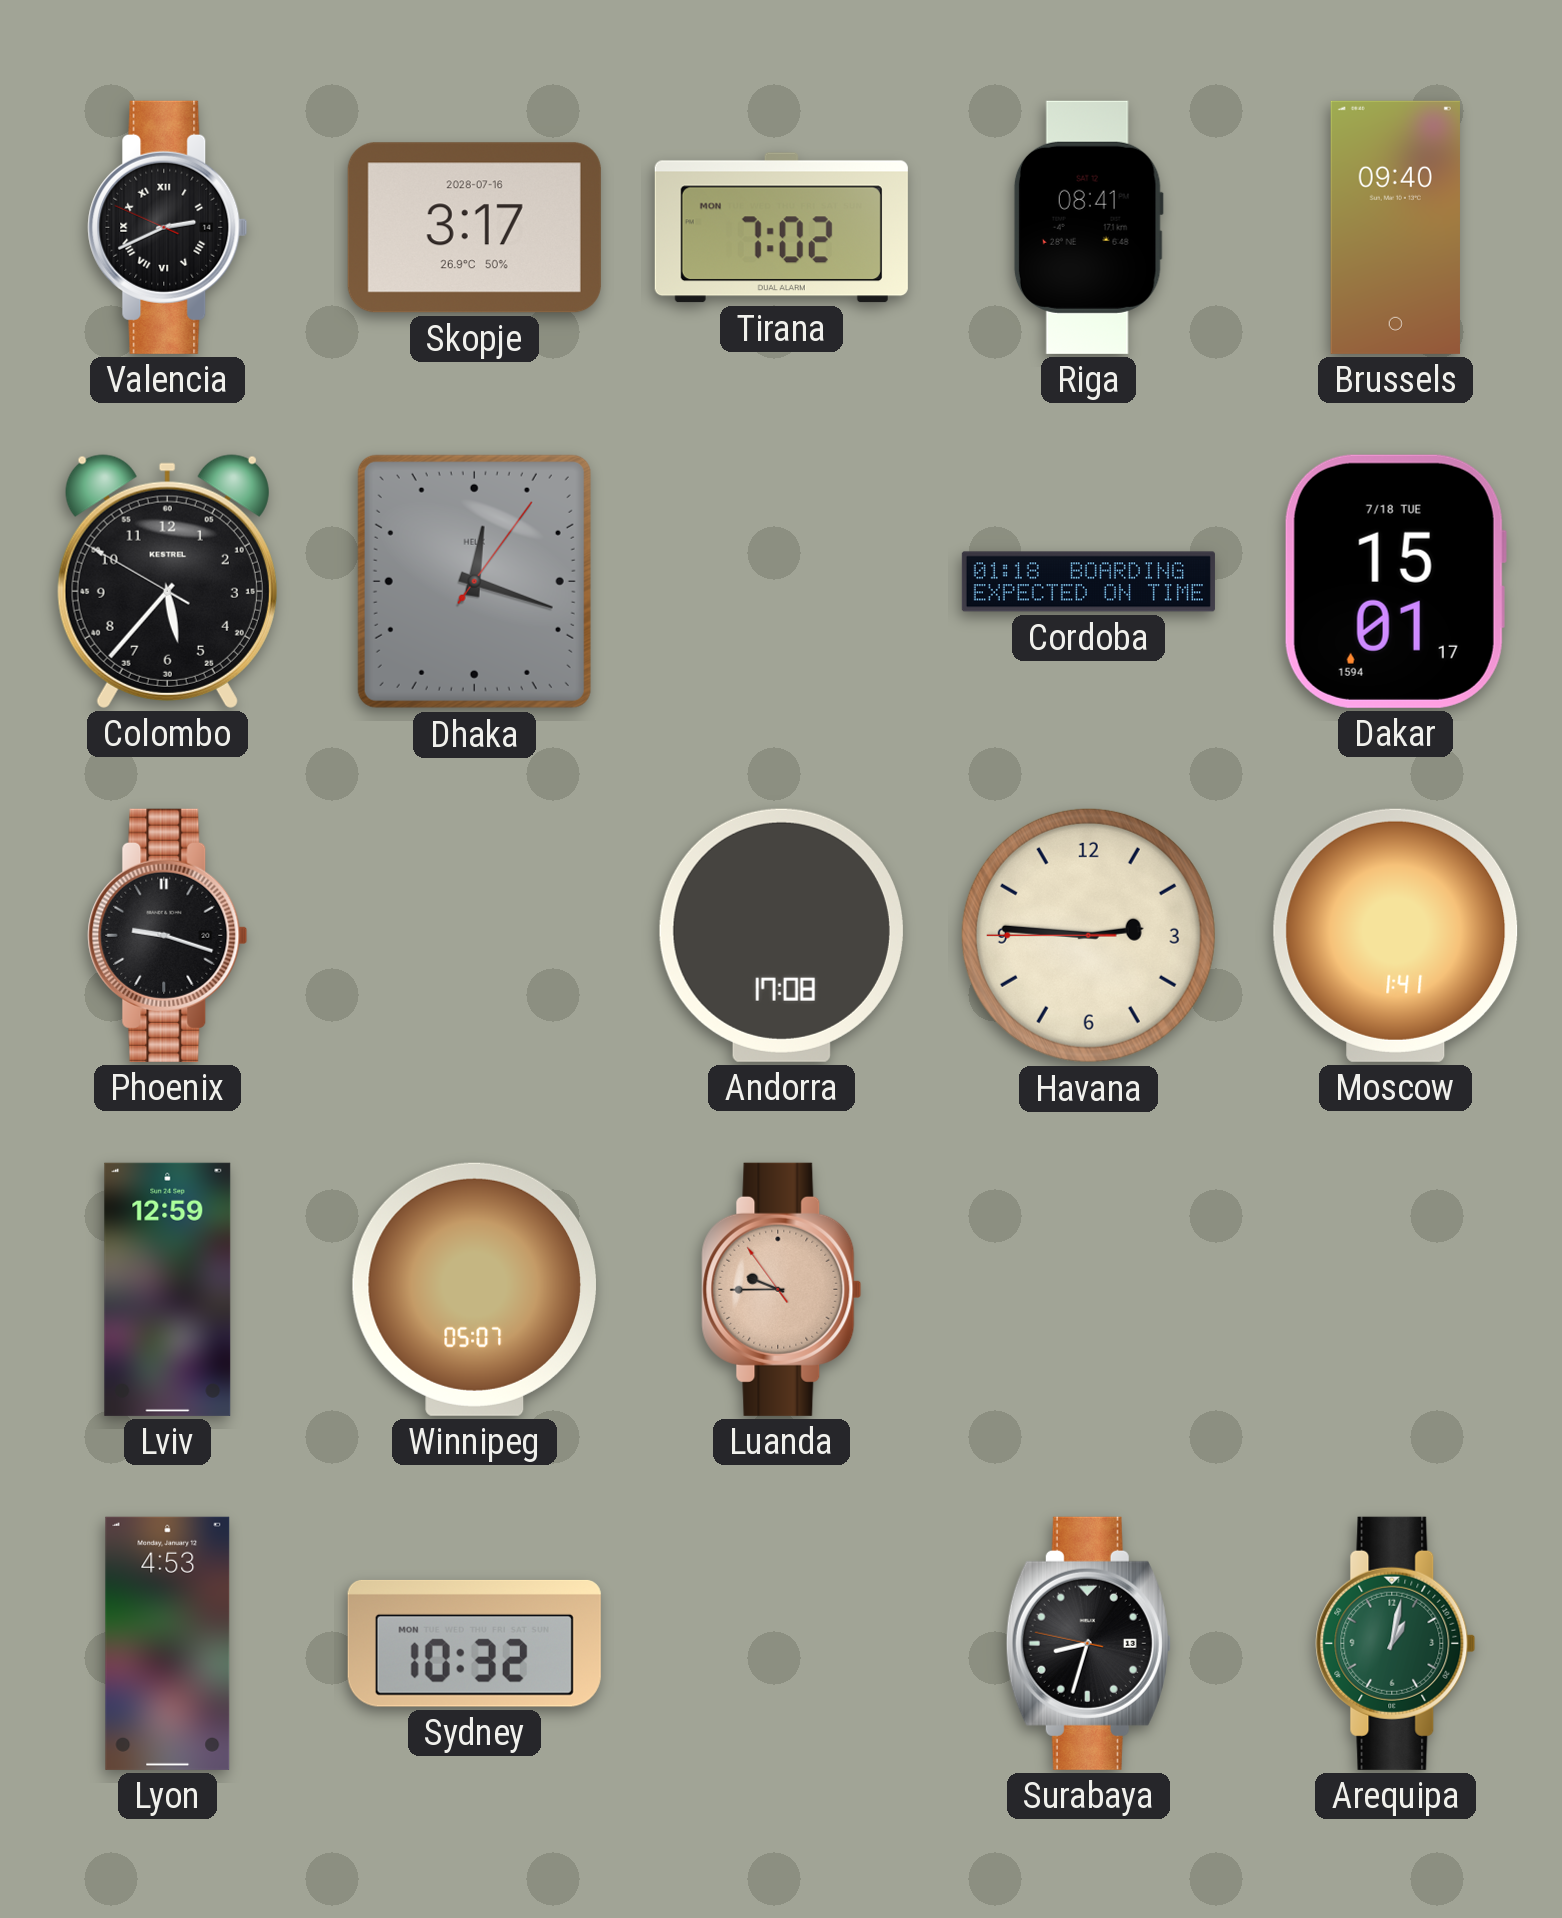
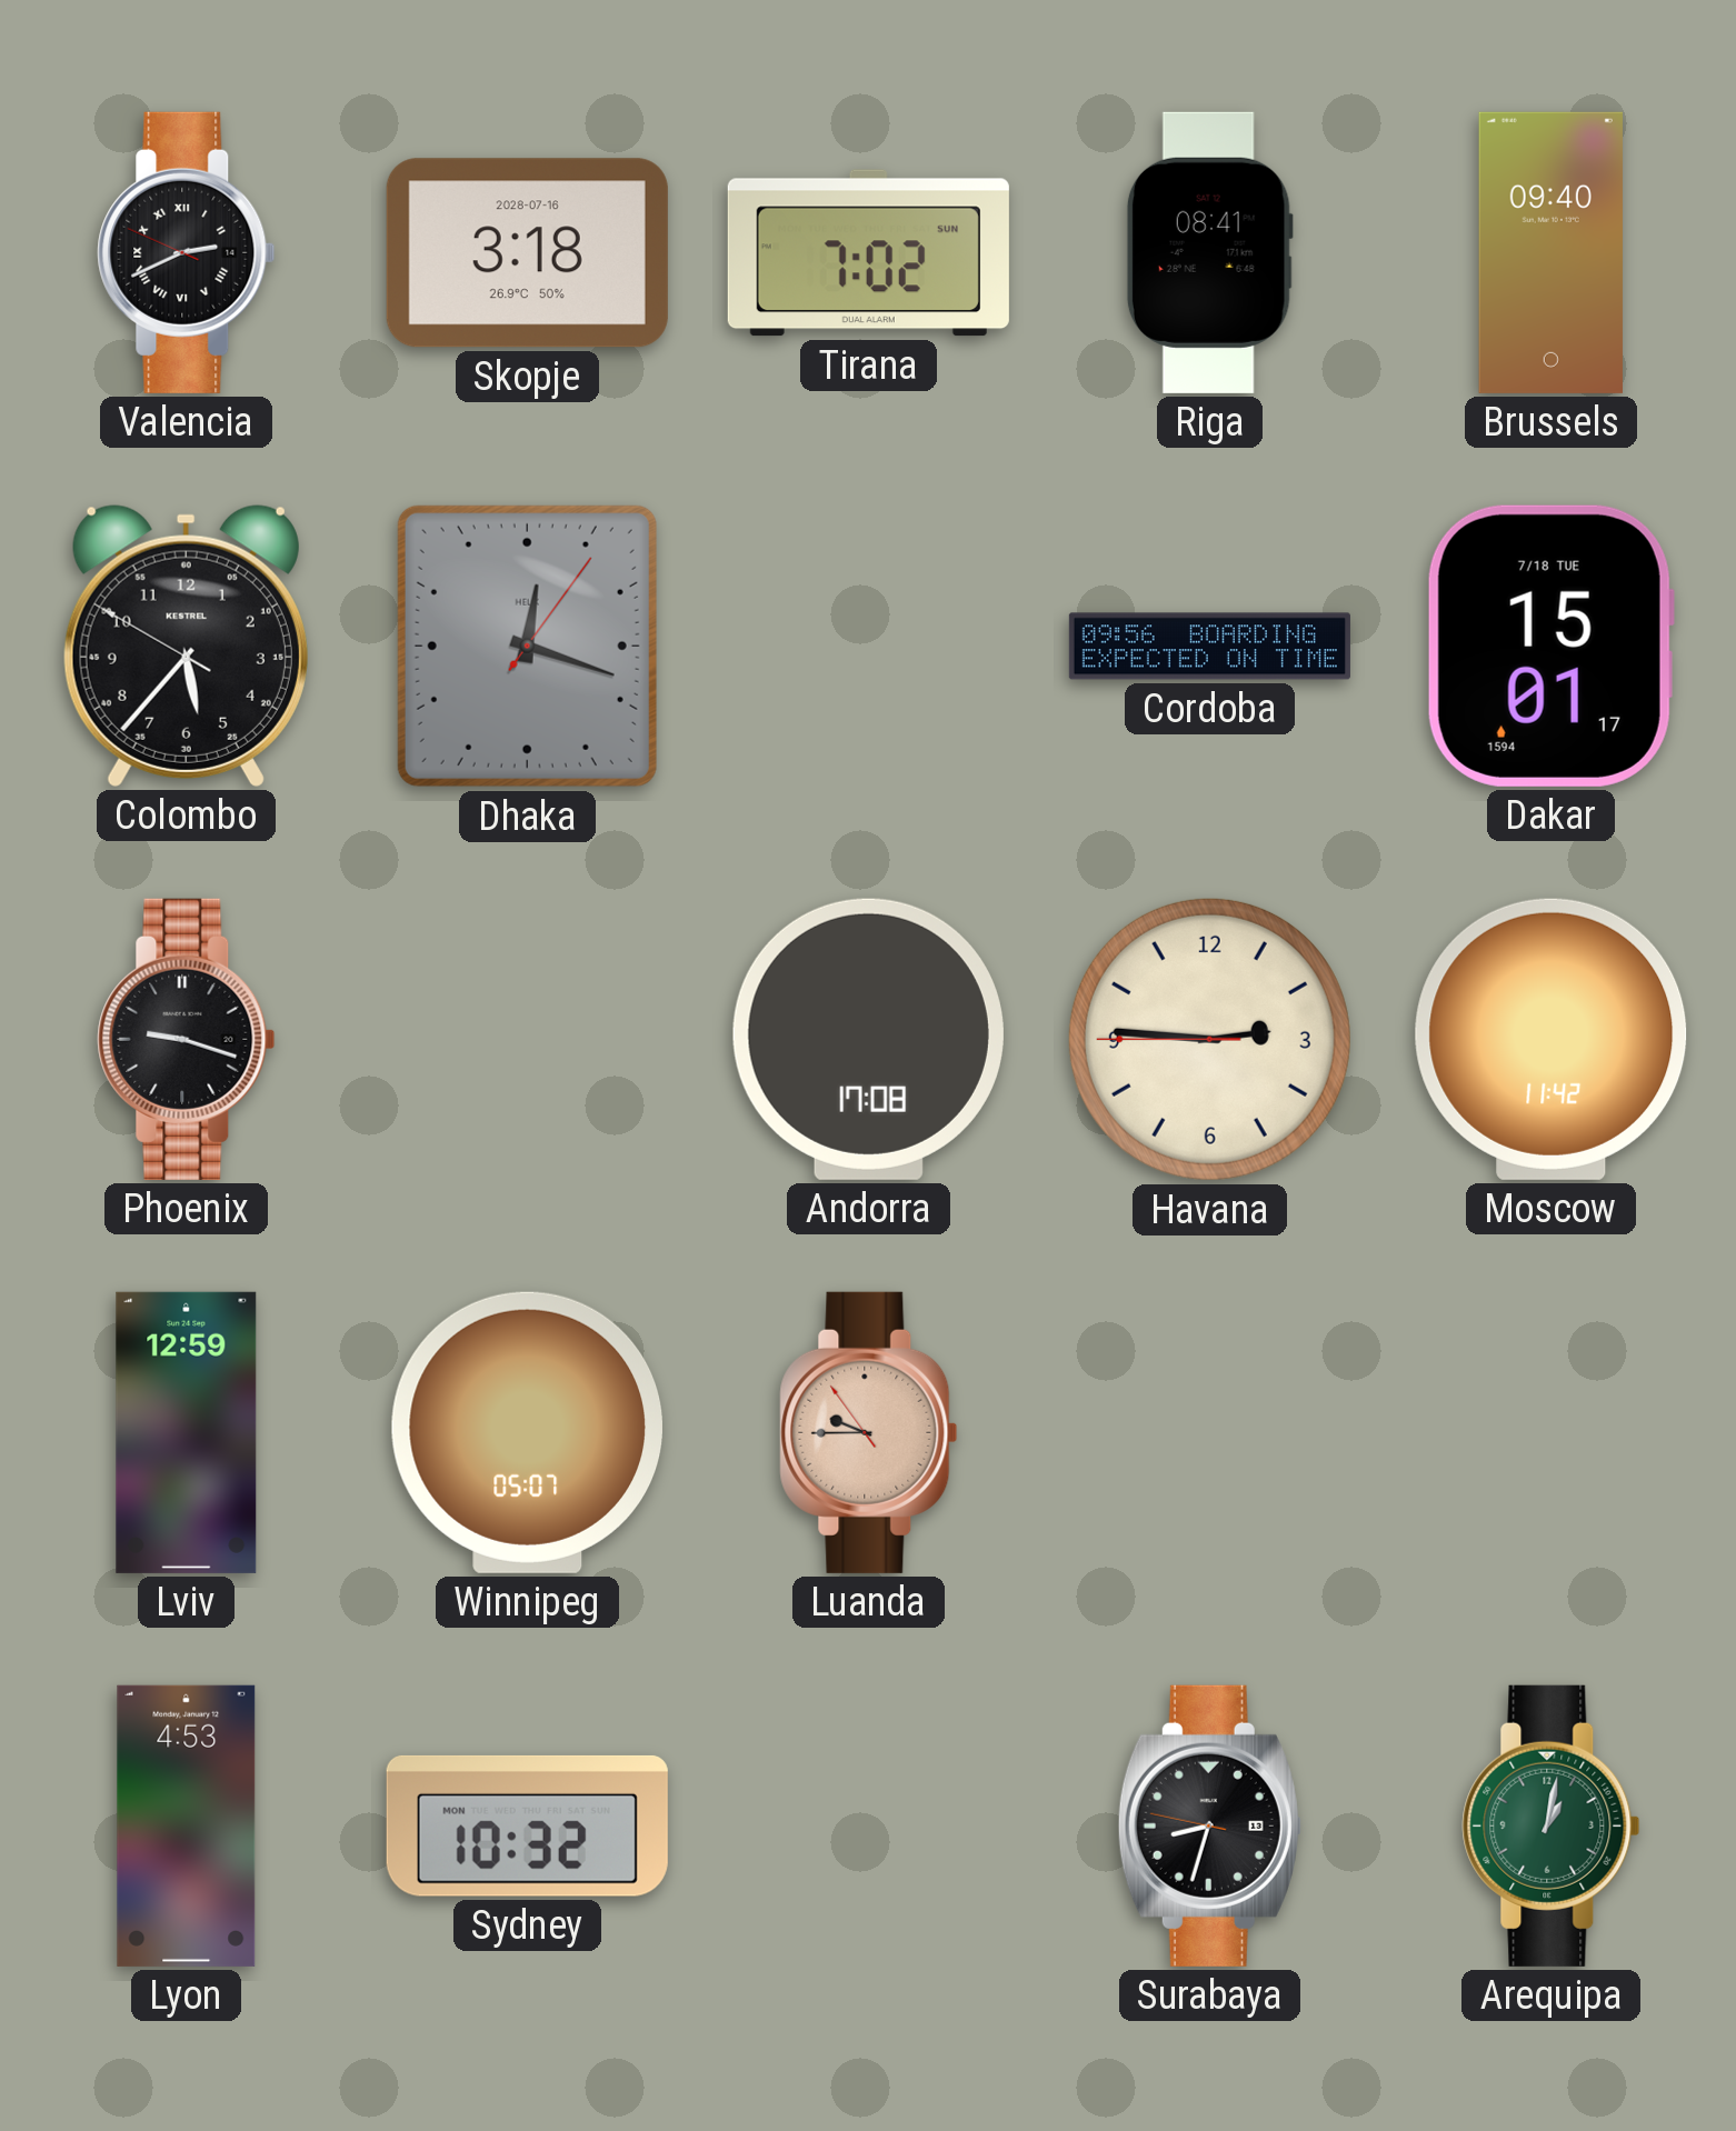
Skopje: 3:17 -> 3:18 (527, 253)
Tirana date: MON -> SUN (868, 253)
Cordoba: 01:18 -> 09:56 (1209, 647)
Moscow: 1:41 -> 11:42 (1552, 1039)
